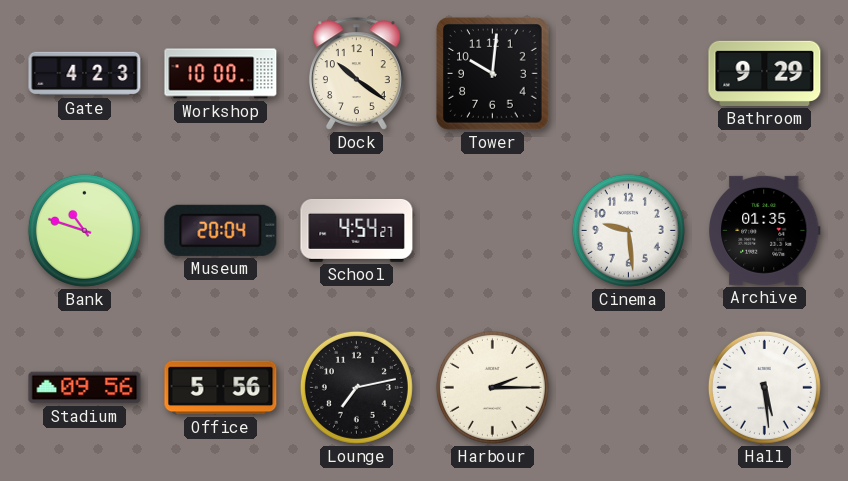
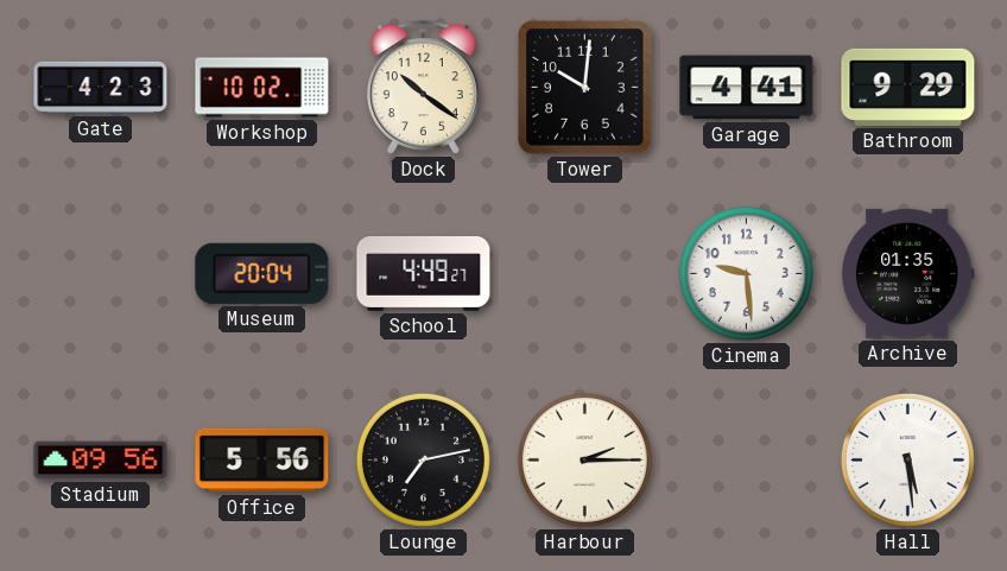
Workshop: 10:00 -> 10:02 (262, 88)
Garage: none -> 4:41 (747, 88)
Bank: 10:48 -> none (84, 230)
School: 4:54 -> 4:49 (424, 273)
